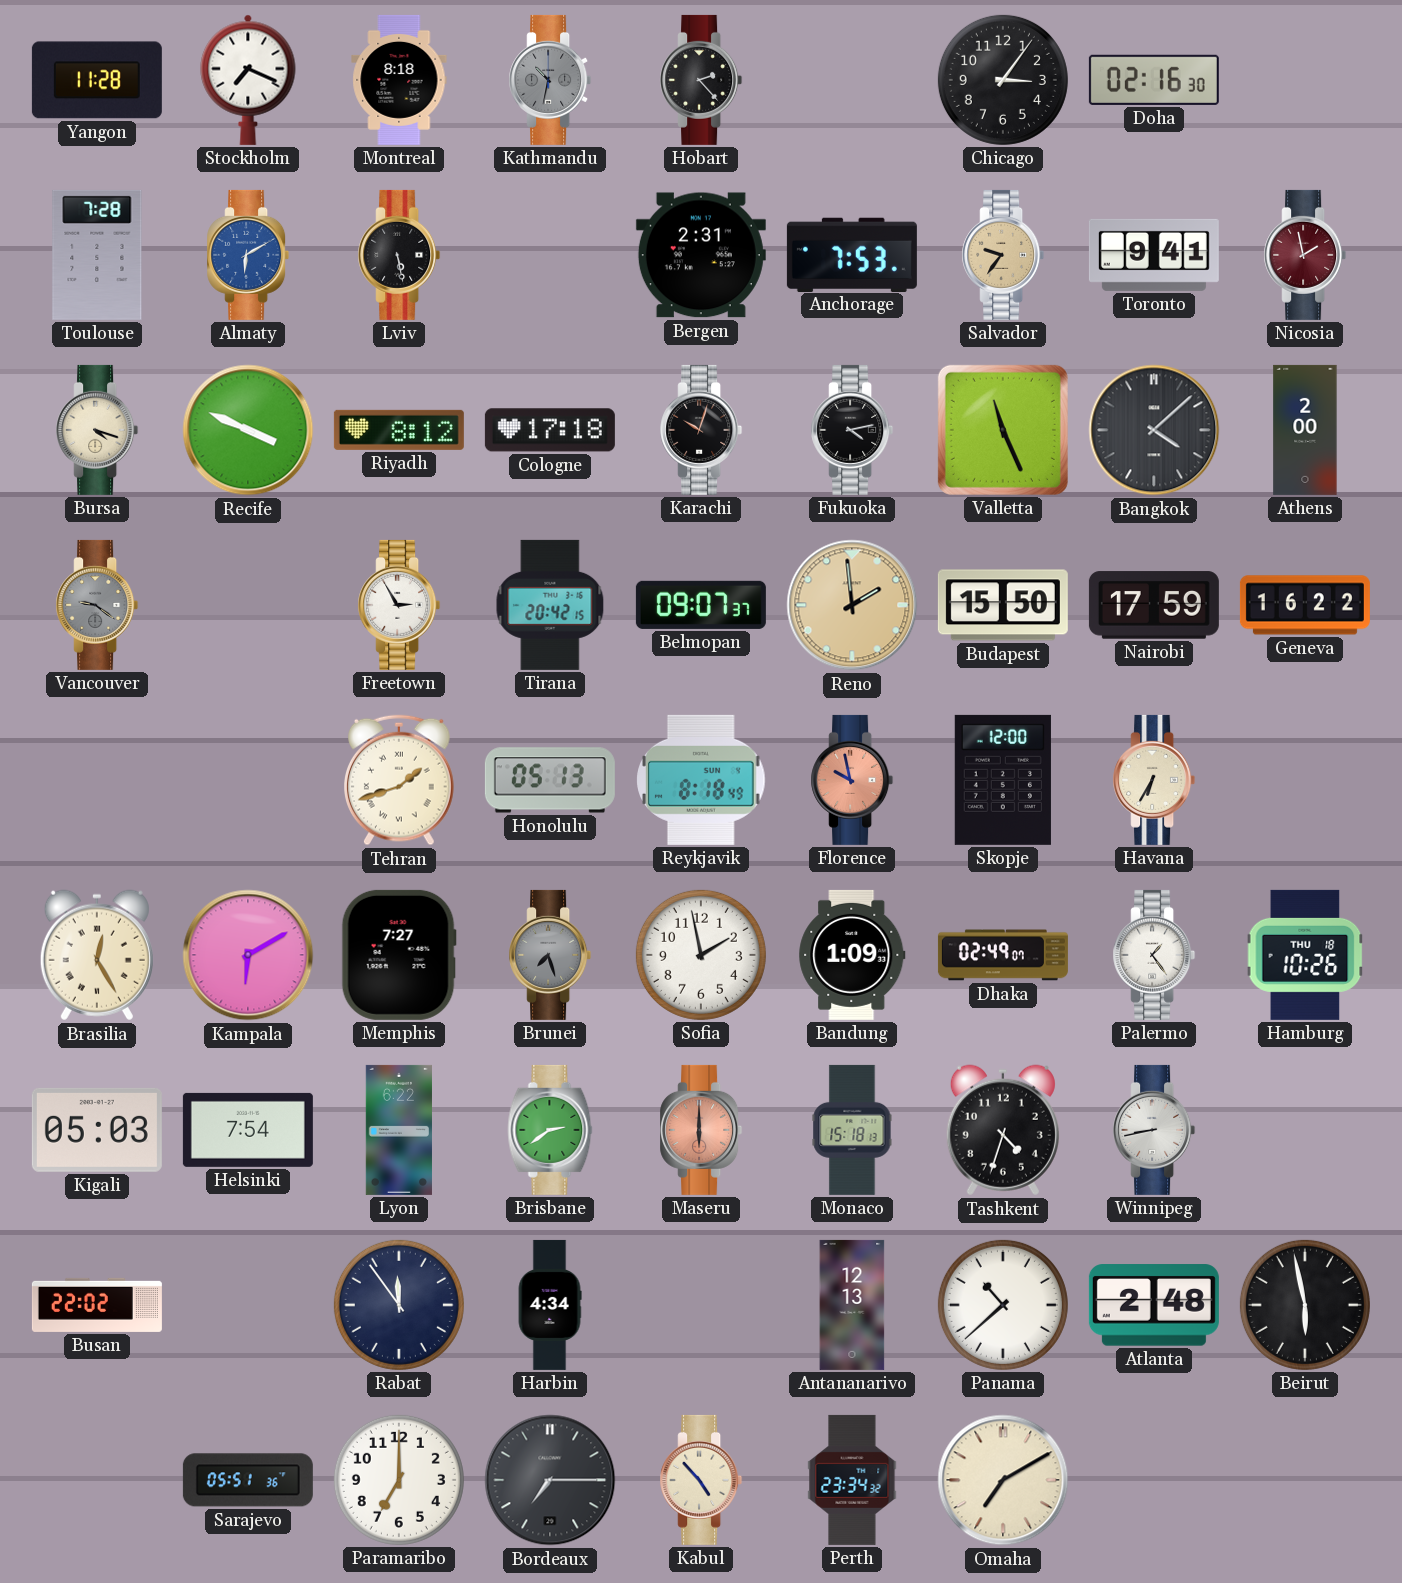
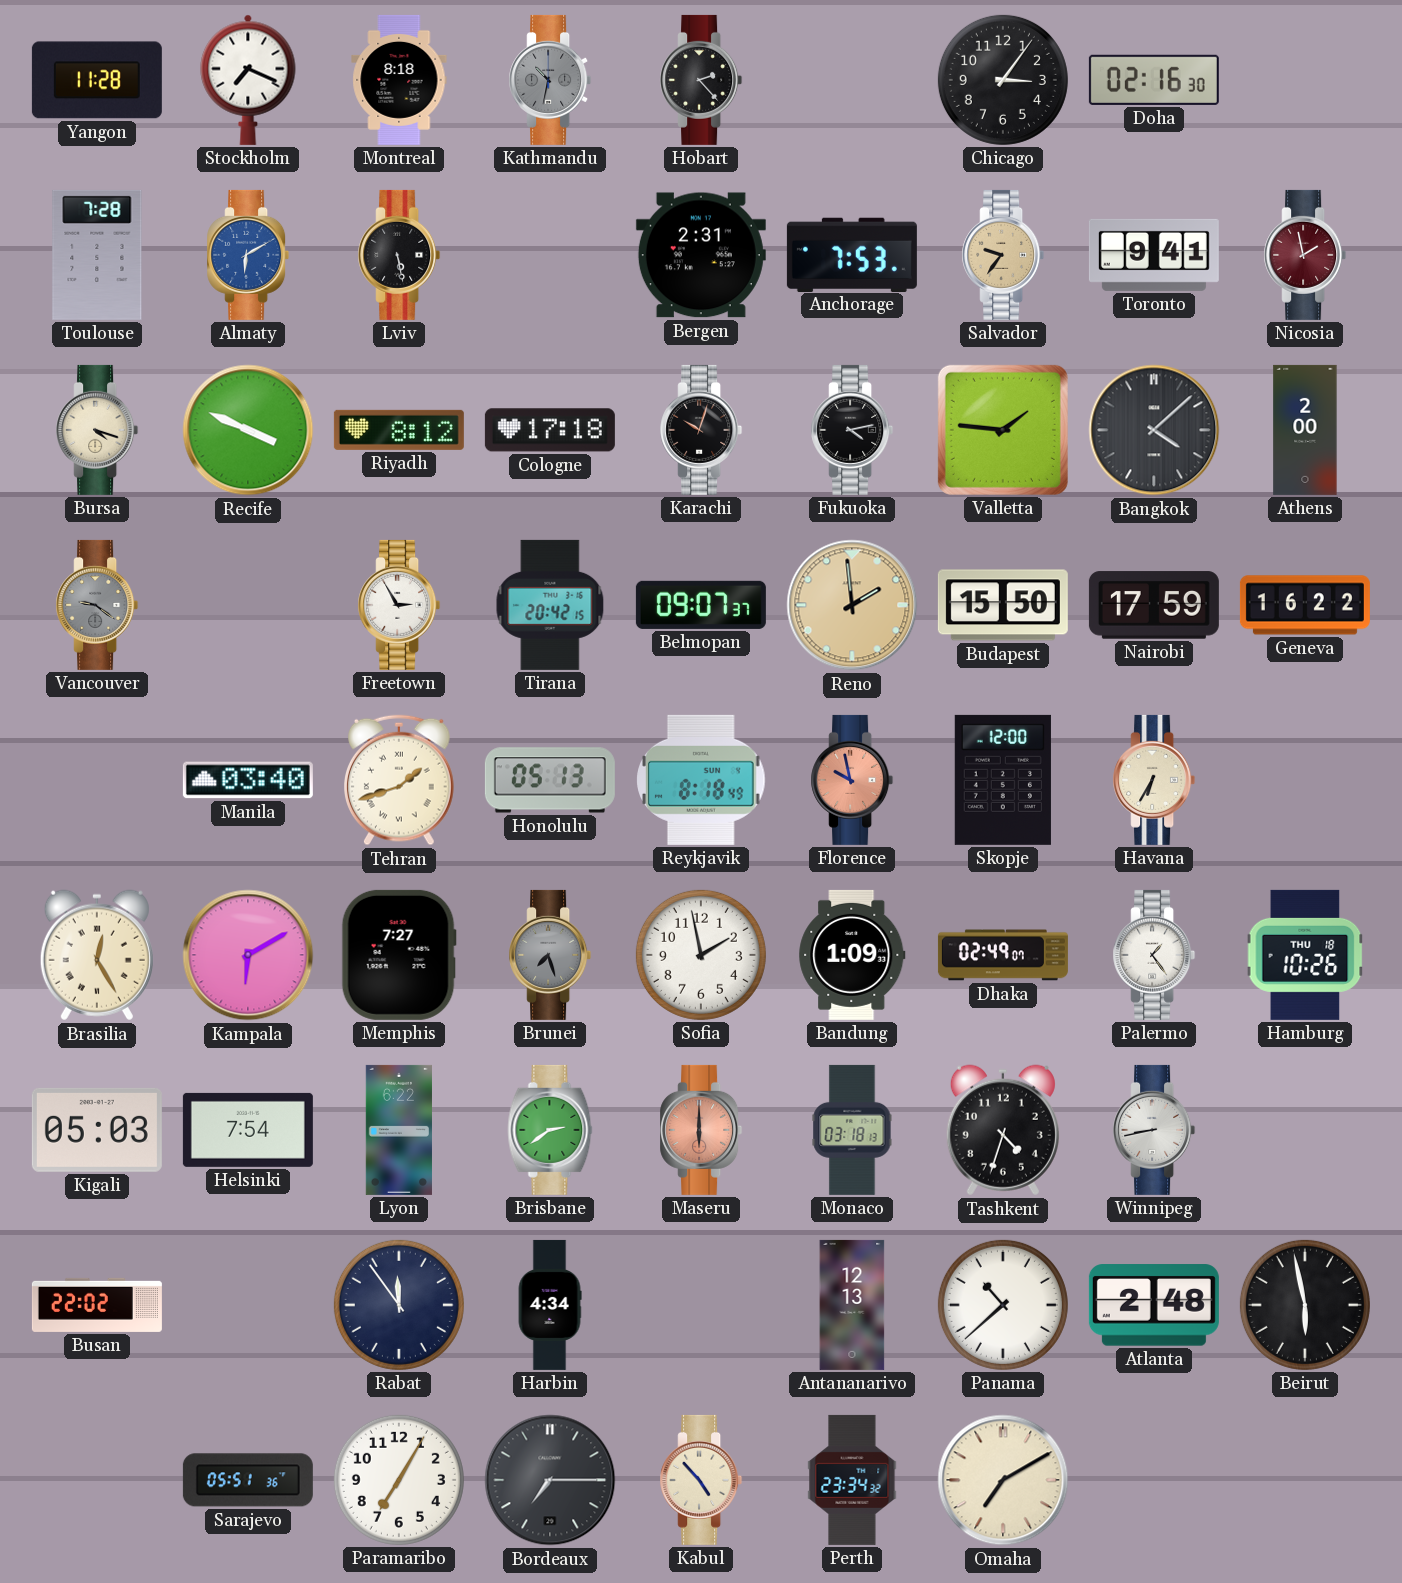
Valletta: 11:26 -> 1:46 (1003, 430)
Manila: none -> 03:40 (248, 780)
Monaco: 15:18 -> 03:18 (852, 1130)
Paramaribo: 7:00 -> 7:05 (399, 1480)
